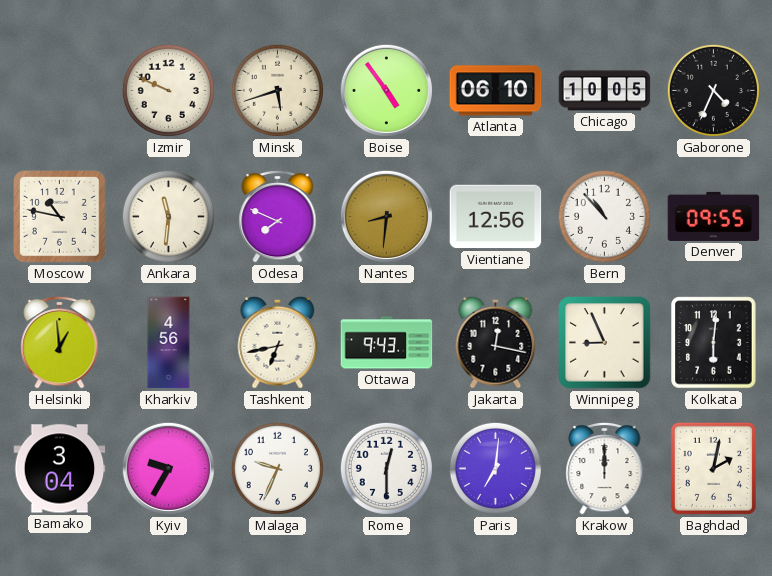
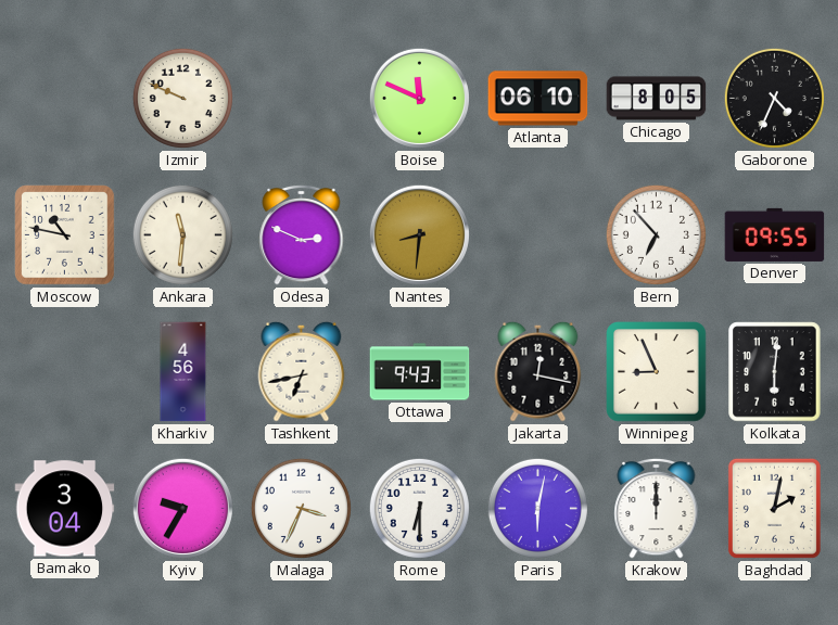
Minsk: 5:42 -> none (277, 90)
Boise: 4:54 -> 11:49 (419, 98)
Chicago: 10:05 -> 8:05 (657, 99)
Odesa: 7:49 -> 2:49 (302, 234)
Vientiane: 12:56 -> none (496, 217)
Bern: 10:53 -> 6:53 (656, 234)
Helsinki: 12:59 -> none (60, 342)
Malaga: 9:34 -> 3:34 (301, 508)
Rome: 12:30 -> 6:30 (419, 508)
Paris: 7:01 -> 6:02 (537, 508)
